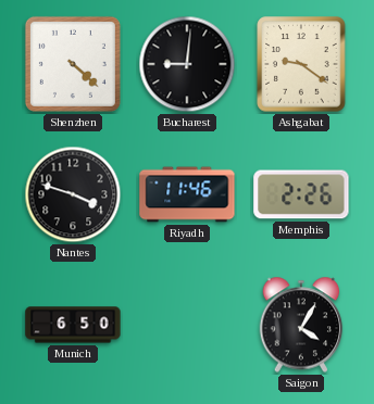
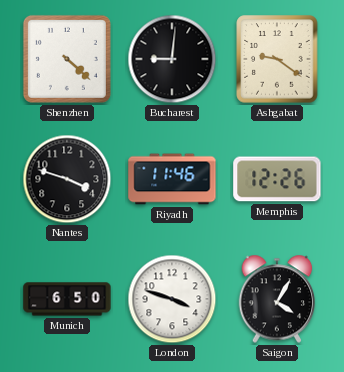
Memphis: 2:26 -> 12:26 (277, 179)
London: none -> 3:48 (172, 299)
